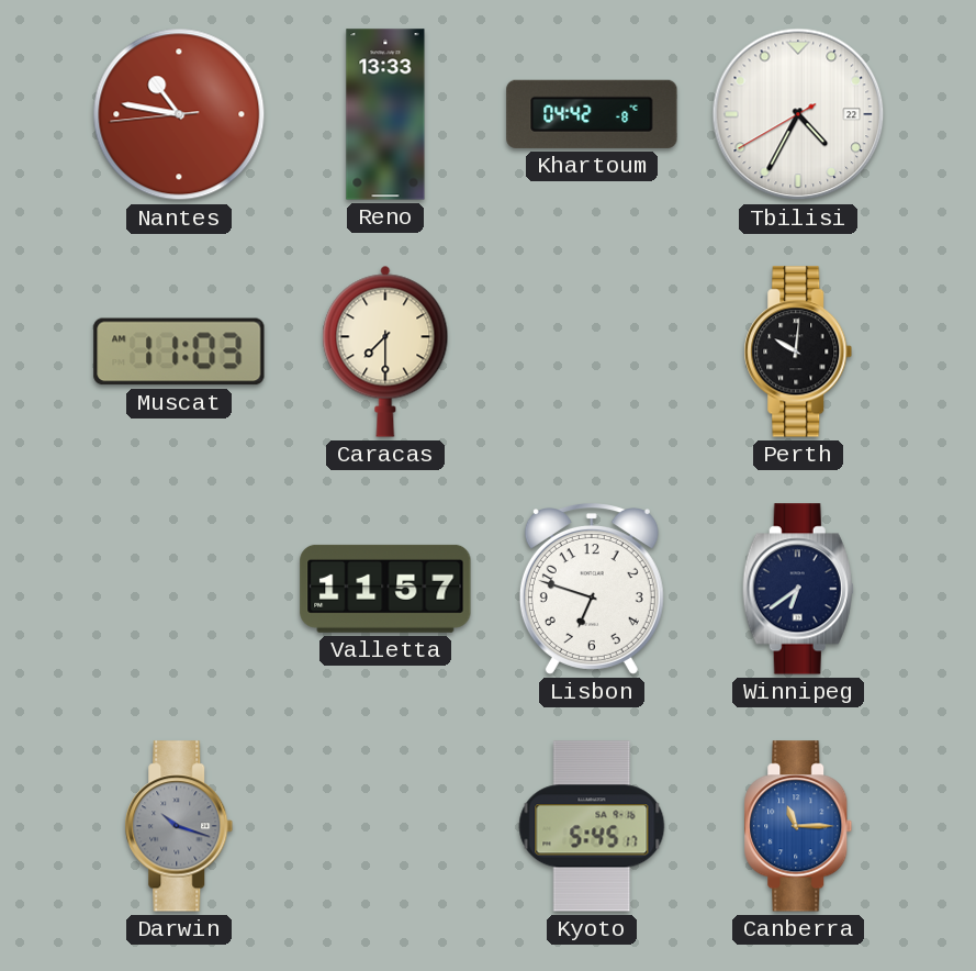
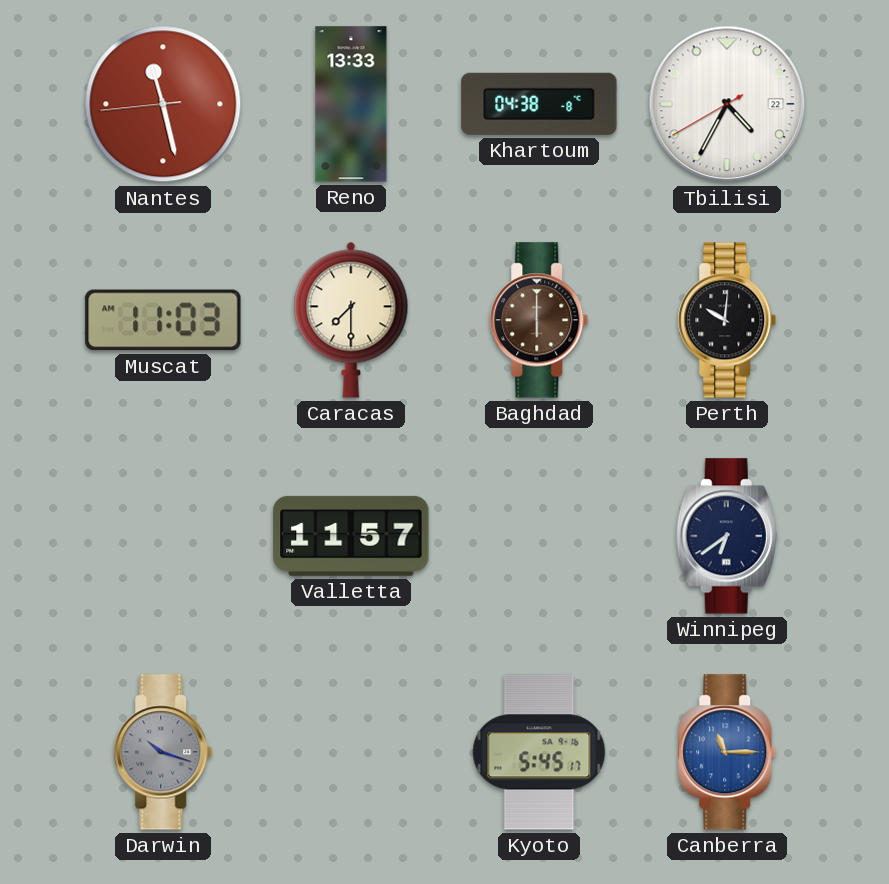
Nantes: 10:46 -> 11:27 (163, 104)
Khartoum: 04:42 -> 04:38 (539, 104)
Baghdad: none -> 6:00 (539, 320)
Lisbon: 6:48 -> none (592, 590)
